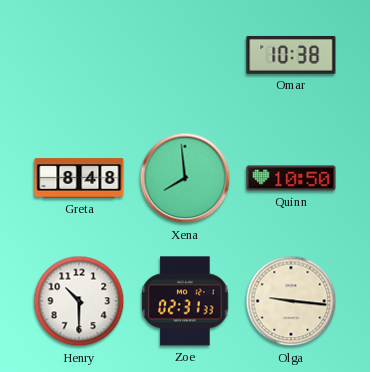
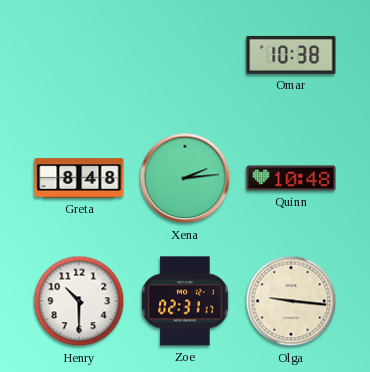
Xena: 7:59 -> 2:14 (185, 178)
Quinn: 10:50 -> 10:48 (291, 178)
Zoe: 02:31:33 -> 02:31:17 (185, 301)
